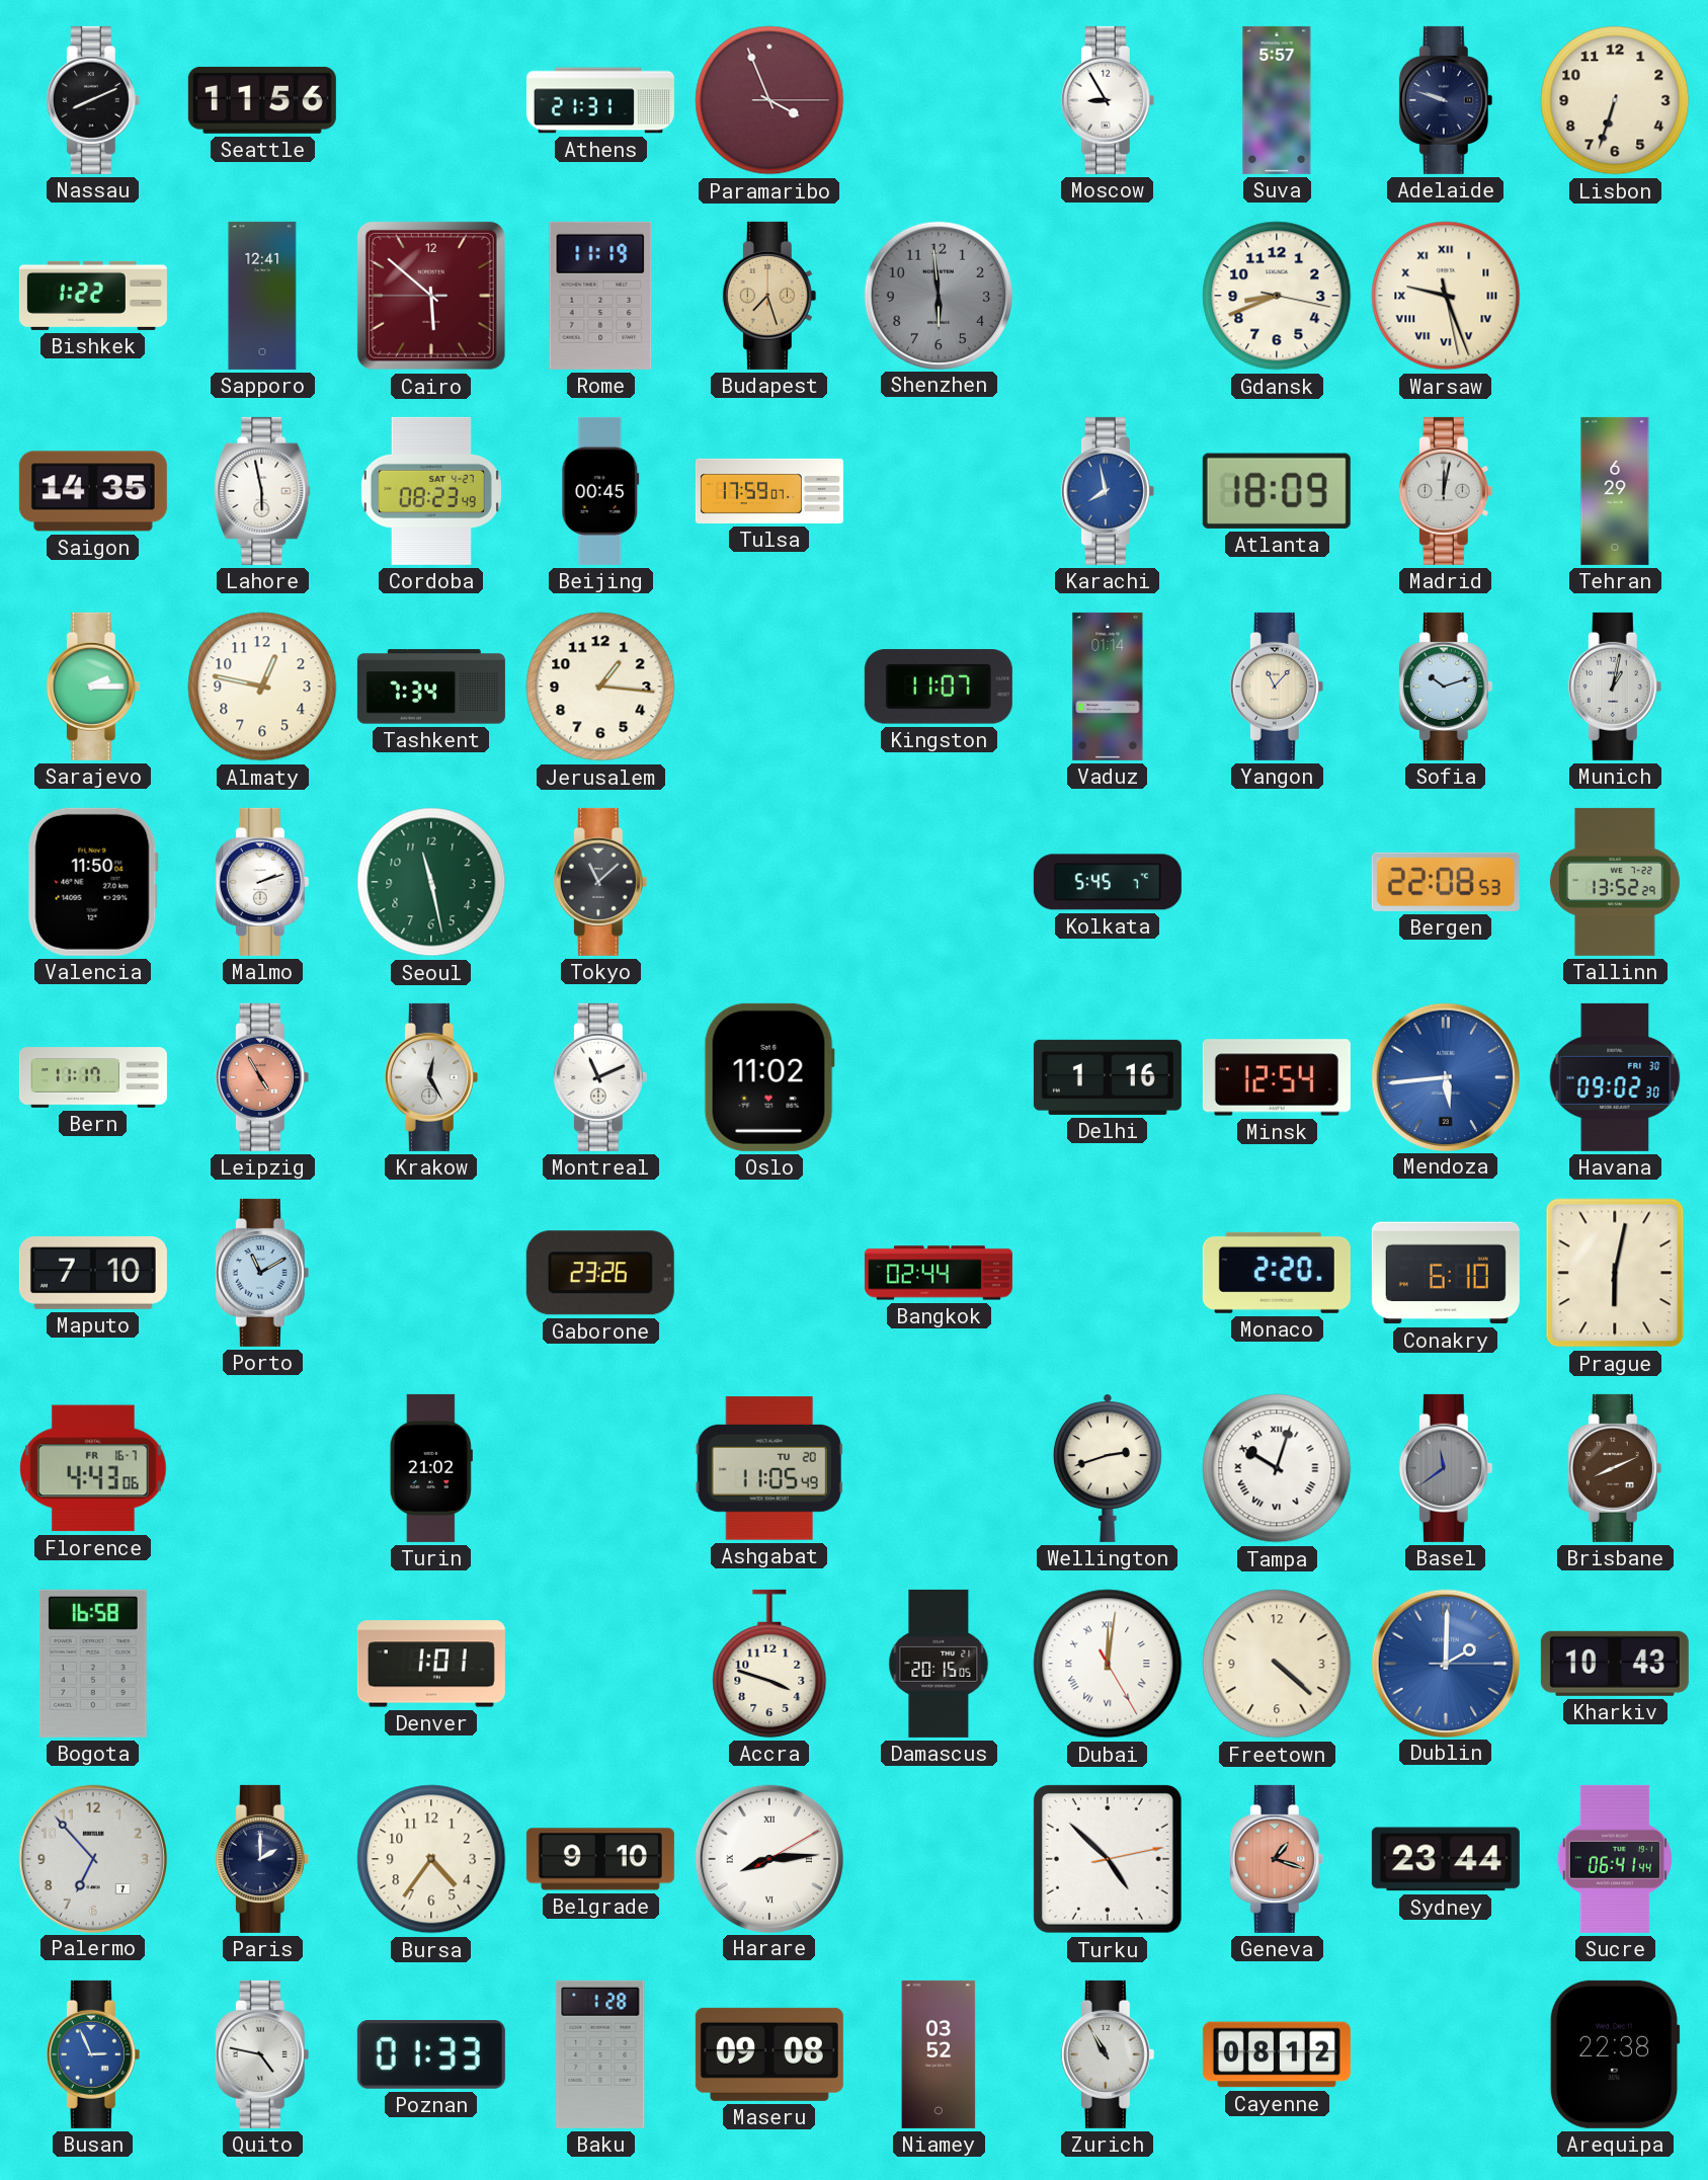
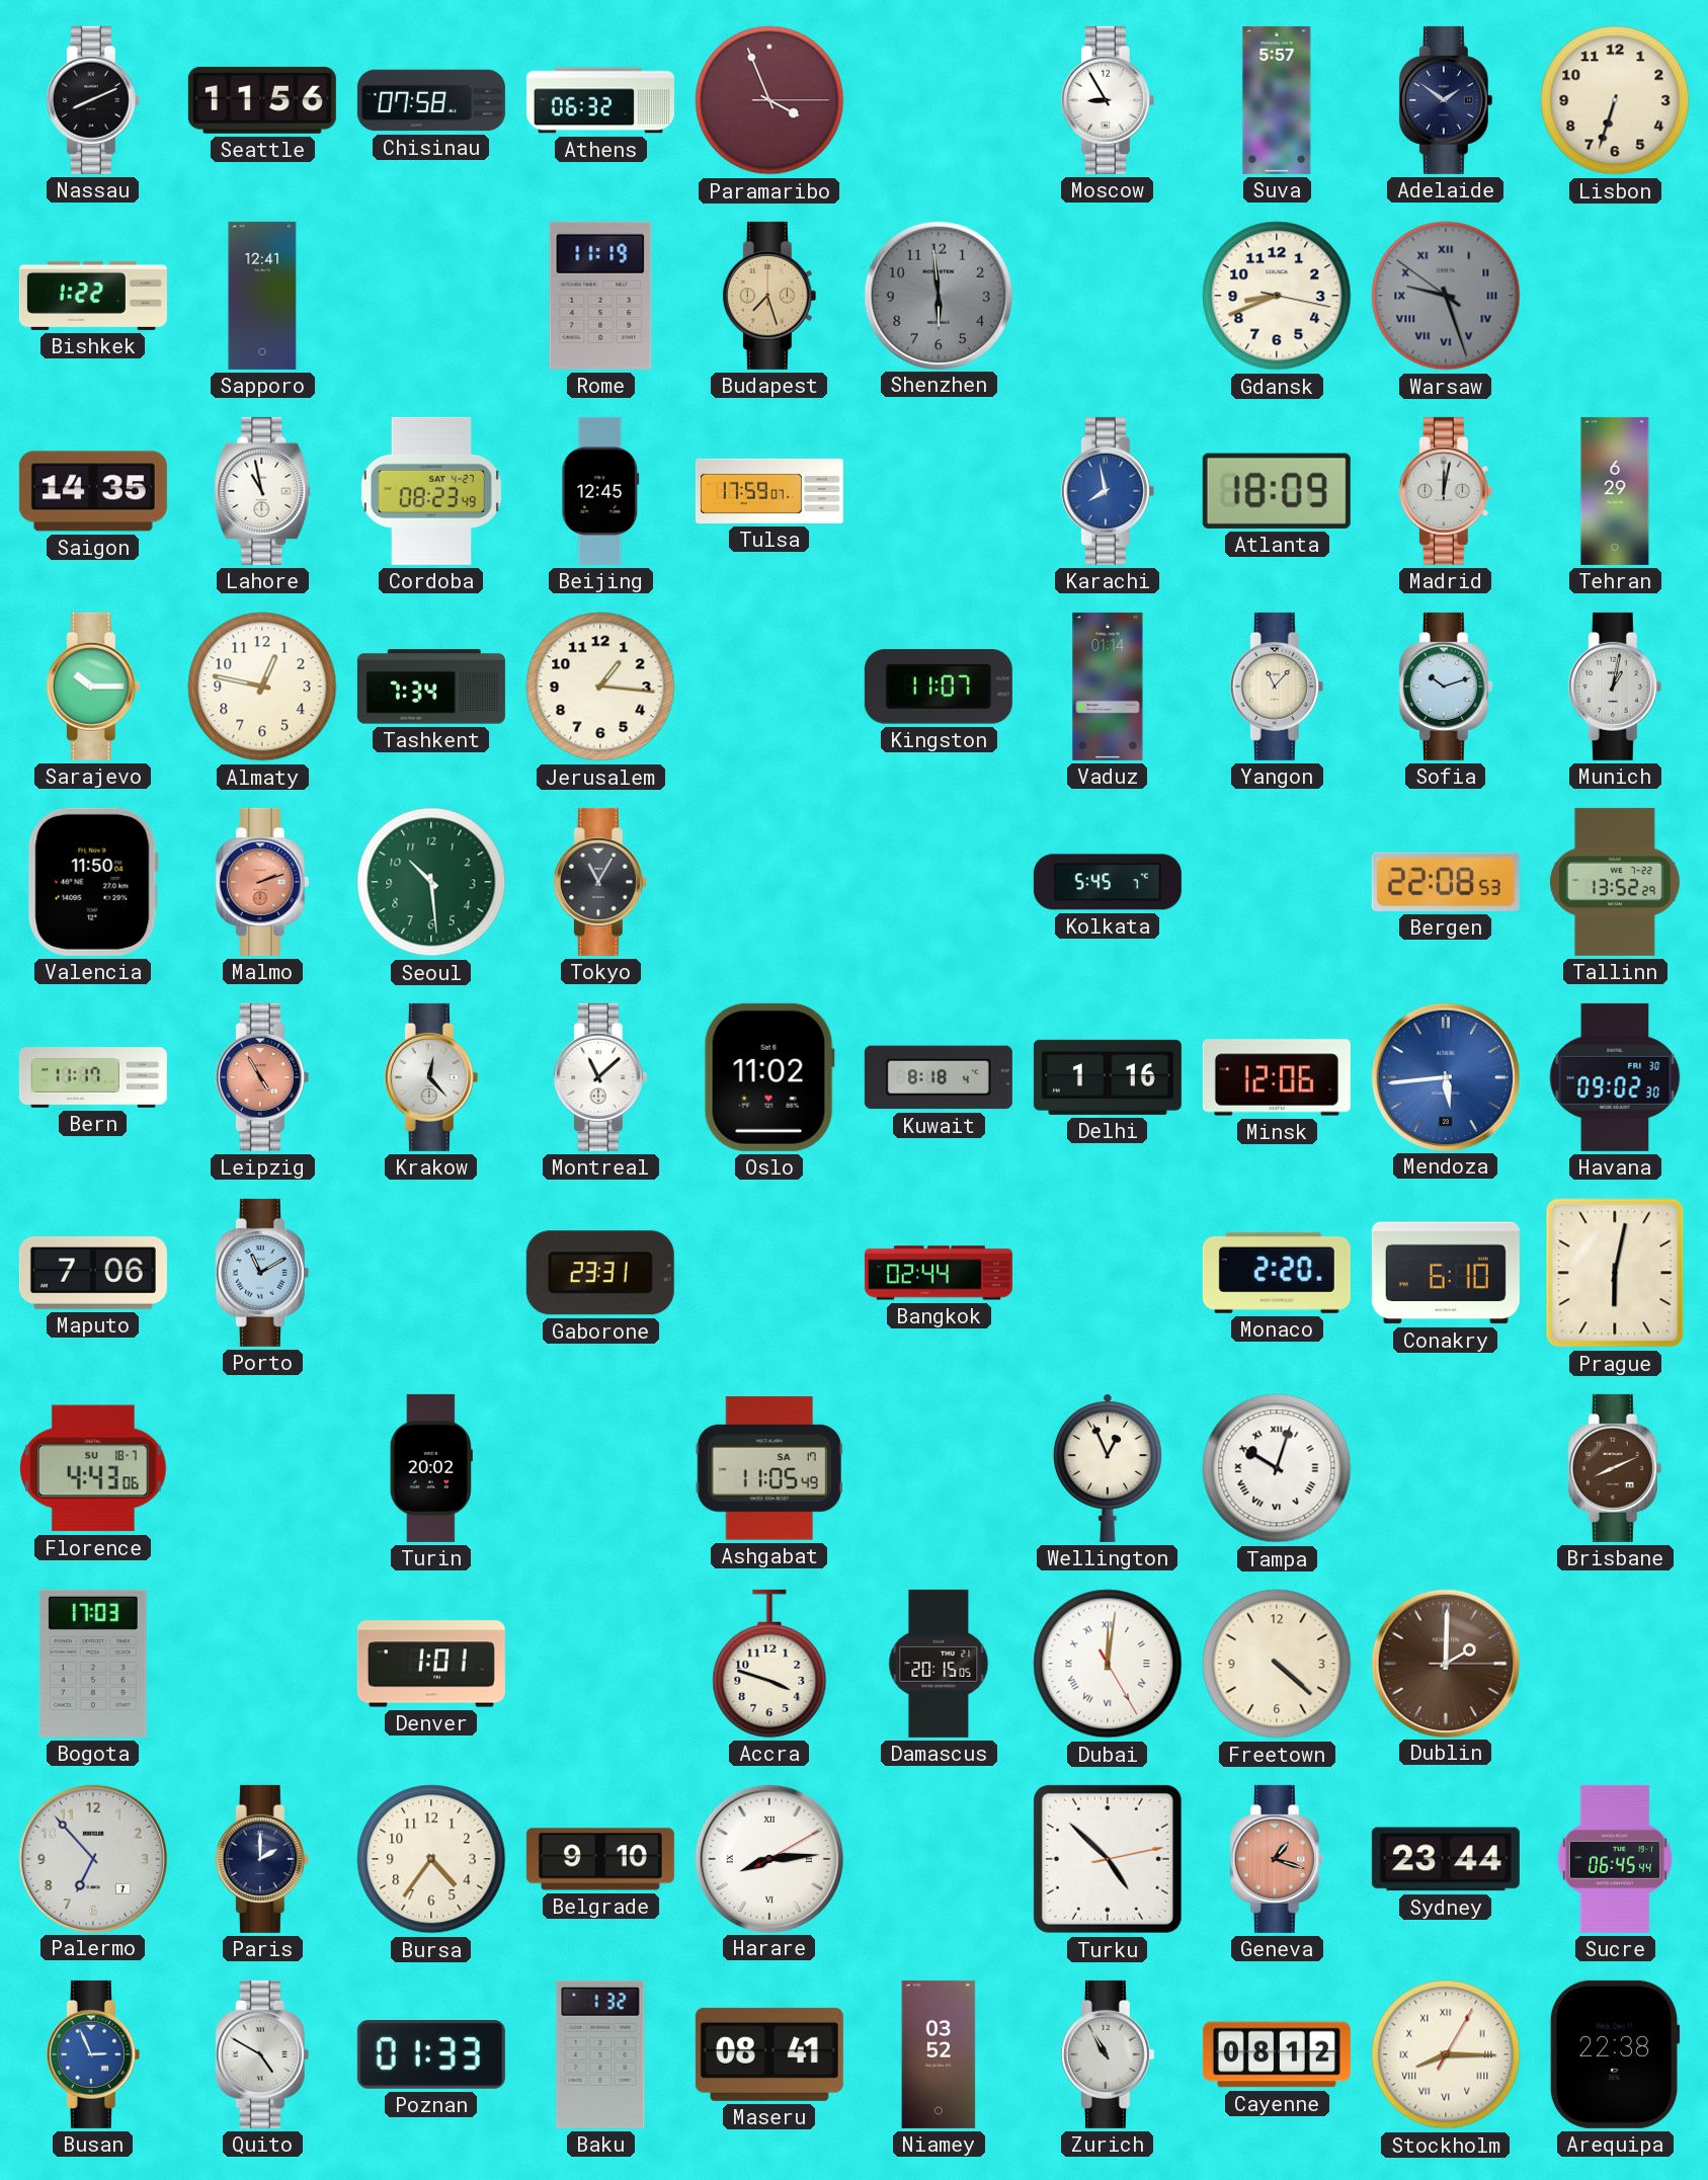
Chisinau: none -> 07:58 (431, 100)
Athens: 21:31 -> 06:32 (600, 100)
Adelaide: 9:48 -> 1:51 (1446, 100)
Cairo: 5:51 -> none (431, 296)
Warsaw: 9:26:28 -> 9:26:51 (1446, 296)
Warsaw dial: cream -> grey (1446, 296)
Lahore: 5:58 -> 10:58 (262, 491)
Beijing: 00:45 -> 12:45 (600, 491)
Sarajevo: 2:15 -> 10:15 (93, 687)
Malmo dial: white -> salmon (262, 882)
Seoul: 11:28 -> 10:29 (431, 882)
Tokyo: 11:08 -> 11:05 (600, 882)
Krakow: 12:25 -> 12:23 (431, 1077)
Montreal: 11:11 -> 11:08 (600, 1077)
Kuwait: none -> 8:18 (939, 1077)
Minsk: 12:54 -> 12:06 (1277, 1077)
Maputo: 7:10 -> 7:06 (93, 1274)
Gaborone: 23:26 -> 23:31 (600, 1273)
Florence date: FR 16-7 -> SU 18-7 (93, 1468)
Turin: 21:02 -> 20:02 (431, 1468)
Ashgabat date: TU 20 -> SA 17 (769, 1468)
Wellington: 2:42 -> 12:56 (1108, 1468)
Basel: 11:39 -> none (1446, 1468)
Bogota: 16:58 -> 17:03 (93, 1664)
Dublin dial: blue -> brown (1445, 1663)
Kharkiv: 10:43 -> none (1615, 1664)
Sucre: 06:41 -> 06:45 (1615, 1859)
Quito: 4:47 -> 4:50 (262, 2054)
Baku: 1:28 -> 1:32 (600, 2054)
Maseru: 09:08 -> 08:41 (769, 2054)
Stockholm: none -> 8:15 (1446, 2054)
